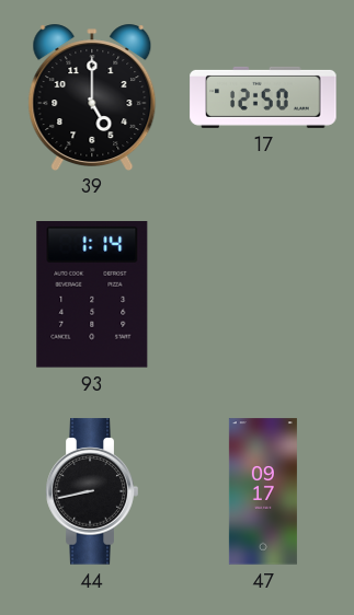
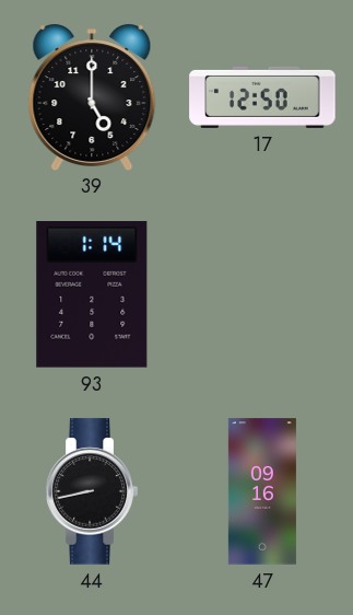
47: 09:17 -> 09:16 (262, 491)
